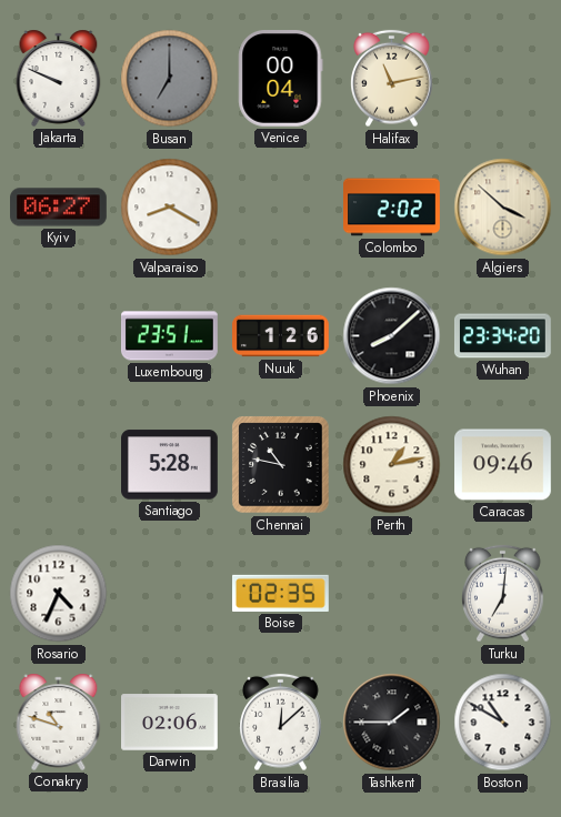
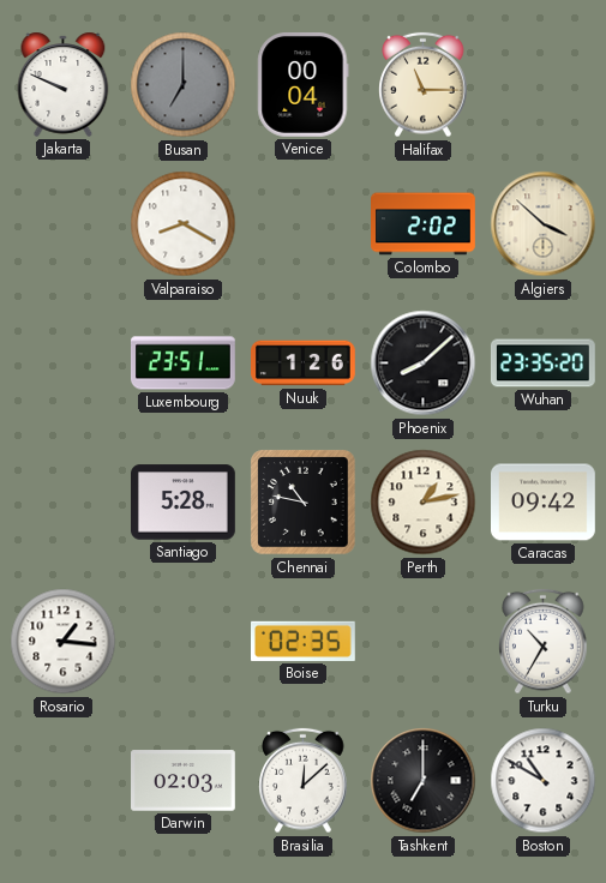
Halifax: 11:13 -> 11:15 (424, 85)
Kyiv: 06:27 -> none (59, 208)
Wuhan: 23:34 -> 23:35 (544, 364)
Caracas: 09:46 -> 09:42 (544, 503)
Rosario: 4:34 -> 1:16 (64, 642)
Turku: 7:01 -> 10:35 (544, 642)
Conakry: 10:48 -> none (59, 722)
Darwin: 02:06 -> 02:03 (184, 781)
Tashkent: 1:45 -> 7:00 (424, 781)
